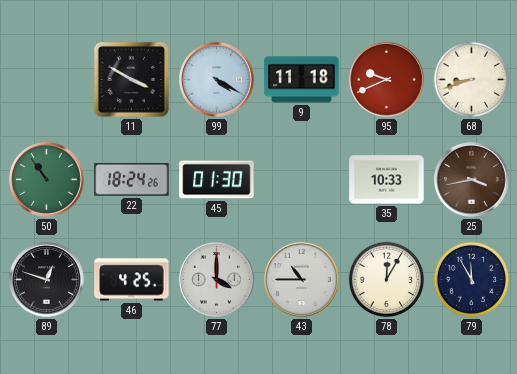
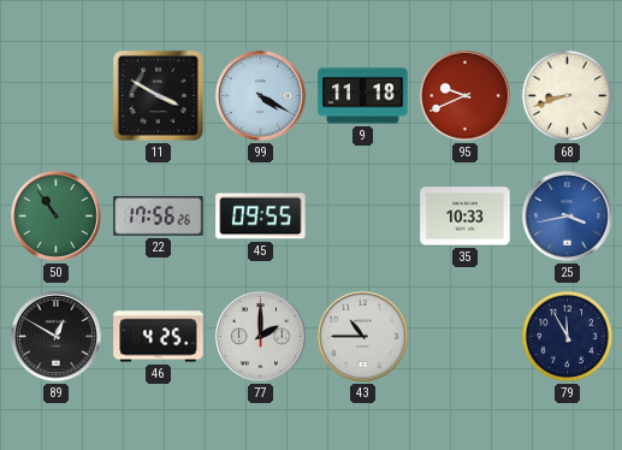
22: 18:24 -> 17:56 (159, 215)
45: 01:30 -> 09:55 (261, 217)
25 dial: brown -> blue (567, 215)
89: 12:48 -> 12:50 (55, 336)
77: 4:00 -> 2:00 (260, 336)
78: 12:05 -> none (387, 280)
